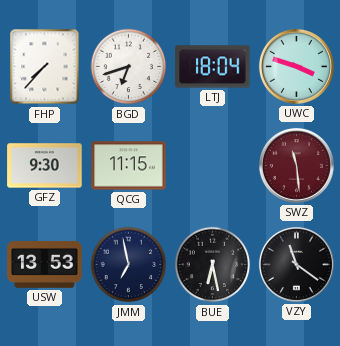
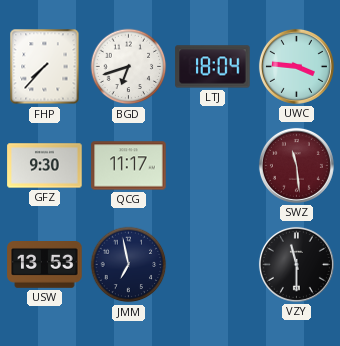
UWC: 3:48 -> 3:46 (296, 66)
QCG: 11:15 -> 11:17 (129, 166)
BUE: 6:28 -> none (213, 265)
VZY: 11:21 -> 11:30 (296, 264)
